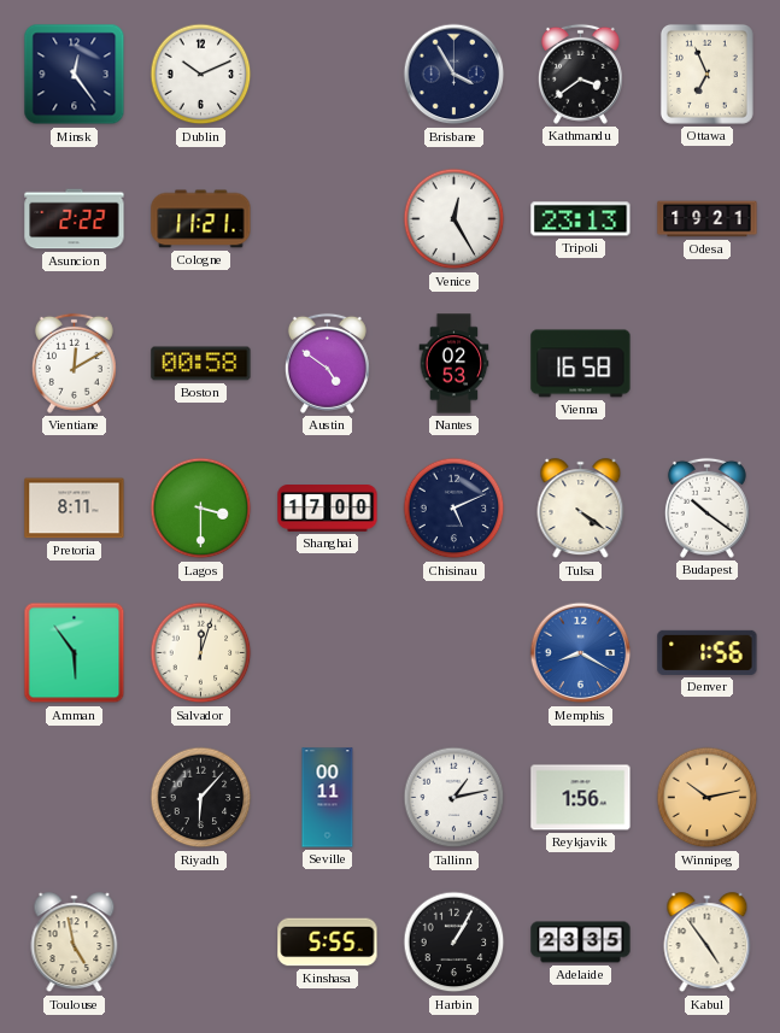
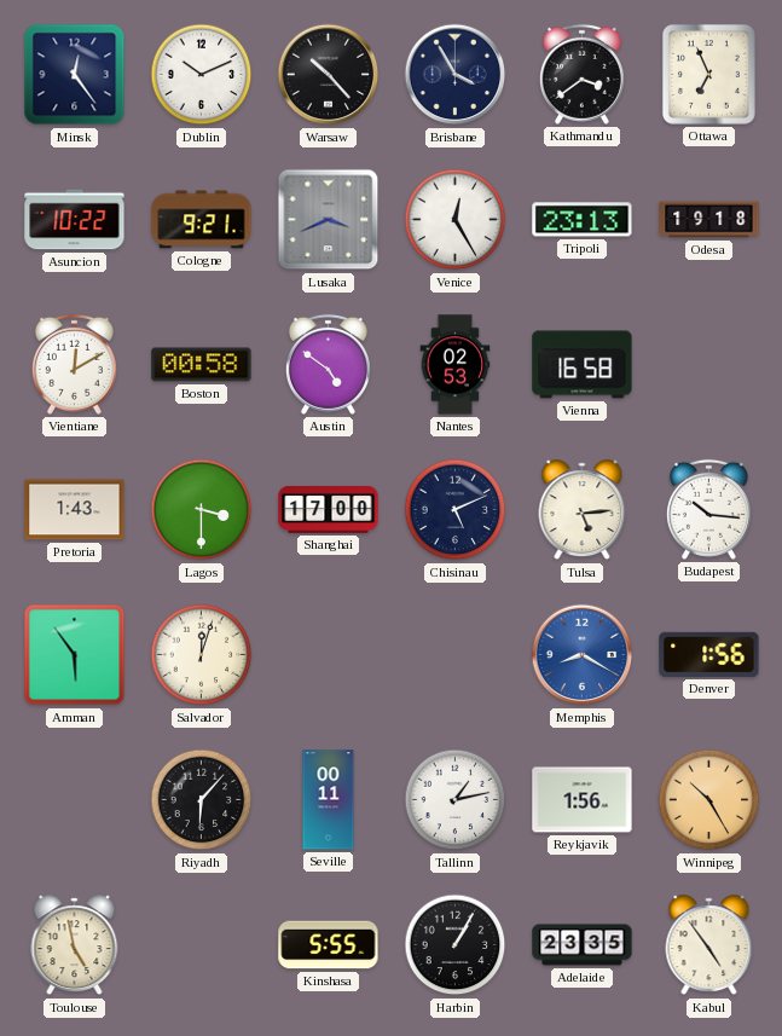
Warsaw: none -> 10:23 (329, 75)
Asuncion: 2:22 -> 10:22 (75, 220)
Cologne: 11:21 -> 9:21 (202, 220)
Lusaka: none -> 3:41 (329, 220)
Odesa: 19:21 -> 19:18 (709, 220)
Pretoria: 8:11 -> 1:43 (75, 510)
Tulsa: 4:21 -> 5:14 (583, 510)
Budapest: 10:21 -> 10:16 (708, 509)
Winnipeg: 10:13 -> 10:25 (709, 800)
